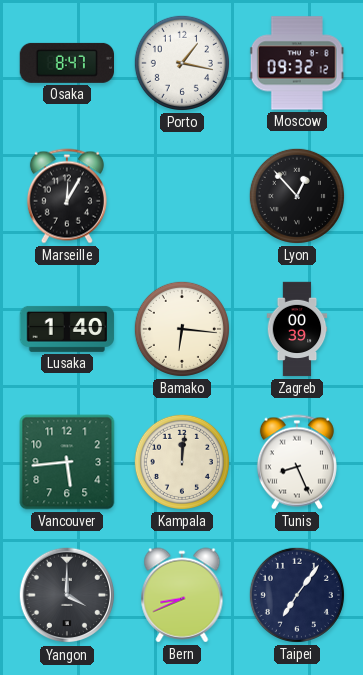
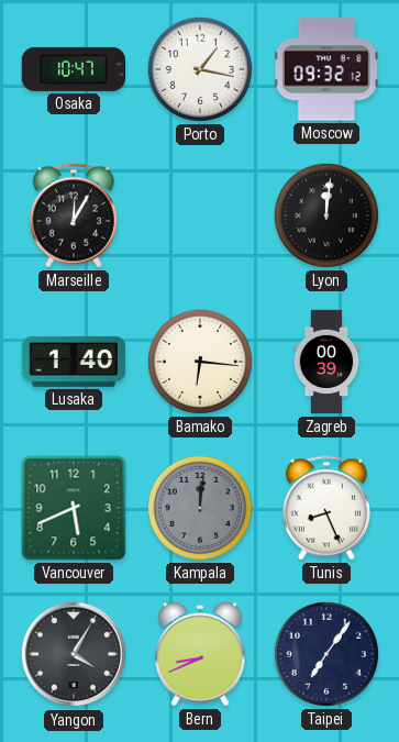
Osaka: 8:47 -> 10:47 (74, 69)
Lyon: 12:53 -> 12:01 (326, 215)
Vancouver: 5:44 -> 5:41 (74, 508)
Kampala dial: cream -> grey (200, 508)
Yangon: 4:00 -> 4:05 (74, 654)
